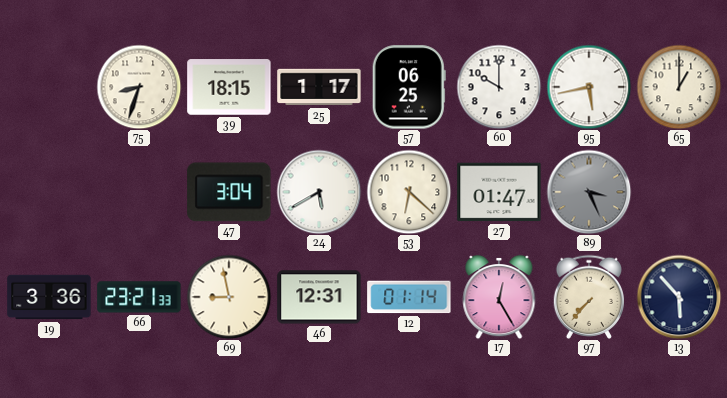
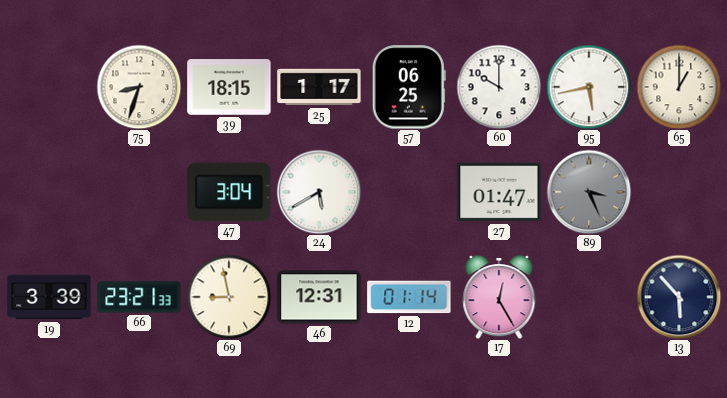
53: 6:22 -> none (409, 192)
19: 3:36 -> 3:39 (49, 297)
97: 7:37 -> none (588, 297)
